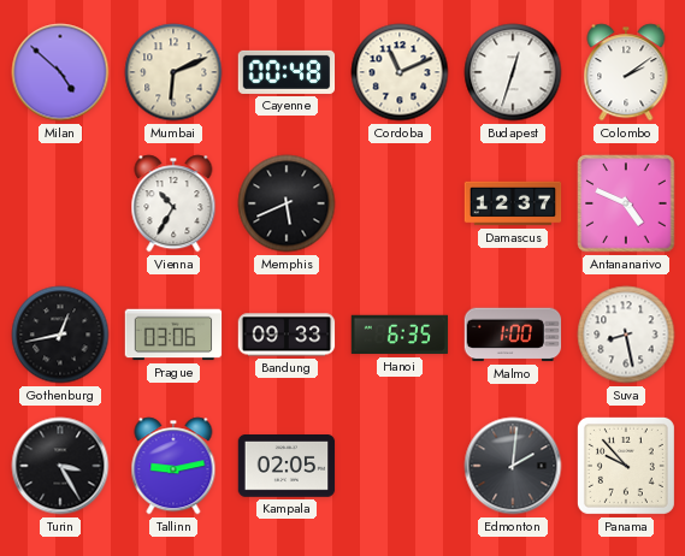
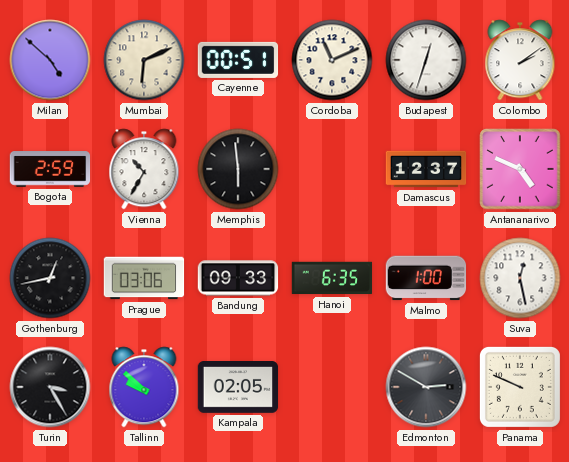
Cayenne: 00:48 -> 00:51 (238, 60)
Bogota: none -> 2:59 (50, 169)
Memphis: 5:41 -> 5:59 (238, 169)
Suva: 8:28 -> 12:28 (520, 278)
Tallinn: 9:13 -> 9:52 (144, 387)
Edmonton: 2:01 -> 2:50 (426, 387)
Panama: 9:53 -> 9:49 (520, 387)
